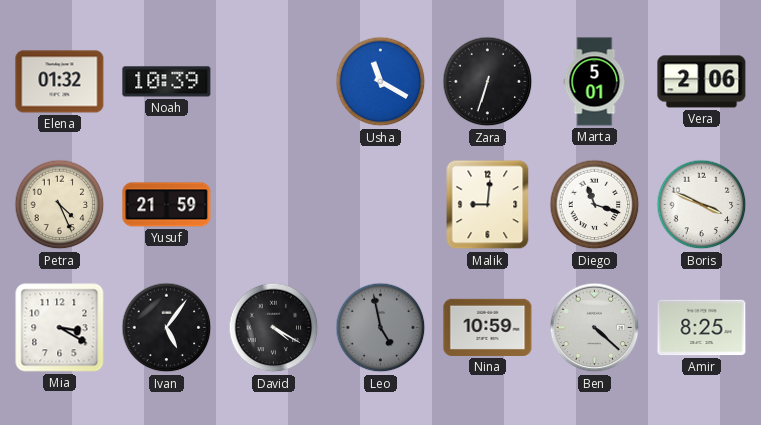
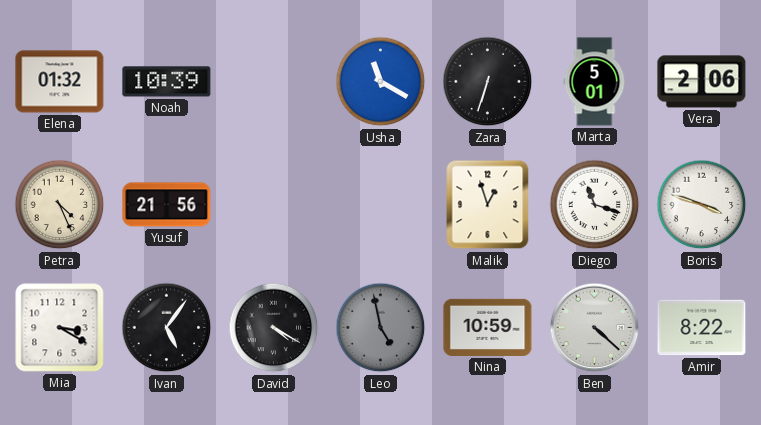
Yusuf: 21:59 -> 21:56 (167, 205)
Malik: 9:01 -> 12:57 (488, 205)
Boris: 3:49 -> 3:48 (702, 205)
Amir: 8:25 -> 8:22 (702, 328)
